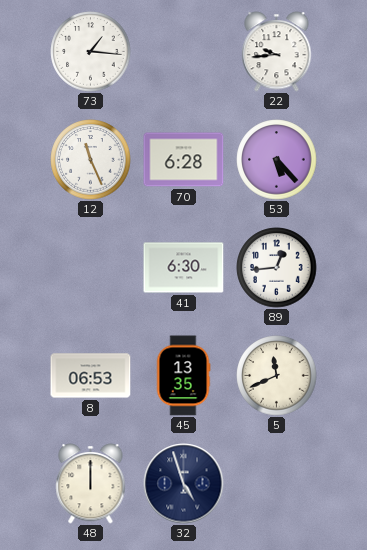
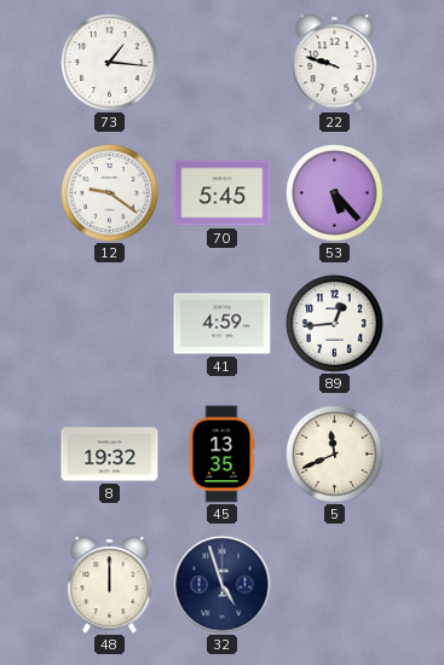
22: 9:44 -> 9:48 (335, 63)
12: 11:26 -> 9:21 (110, 193)
70: 6:28 -> 5:45 (223, 193)
41: 6:30 -> 4:59 (223, 324)
8: 06:53 -> 19:32 (110, 455)
